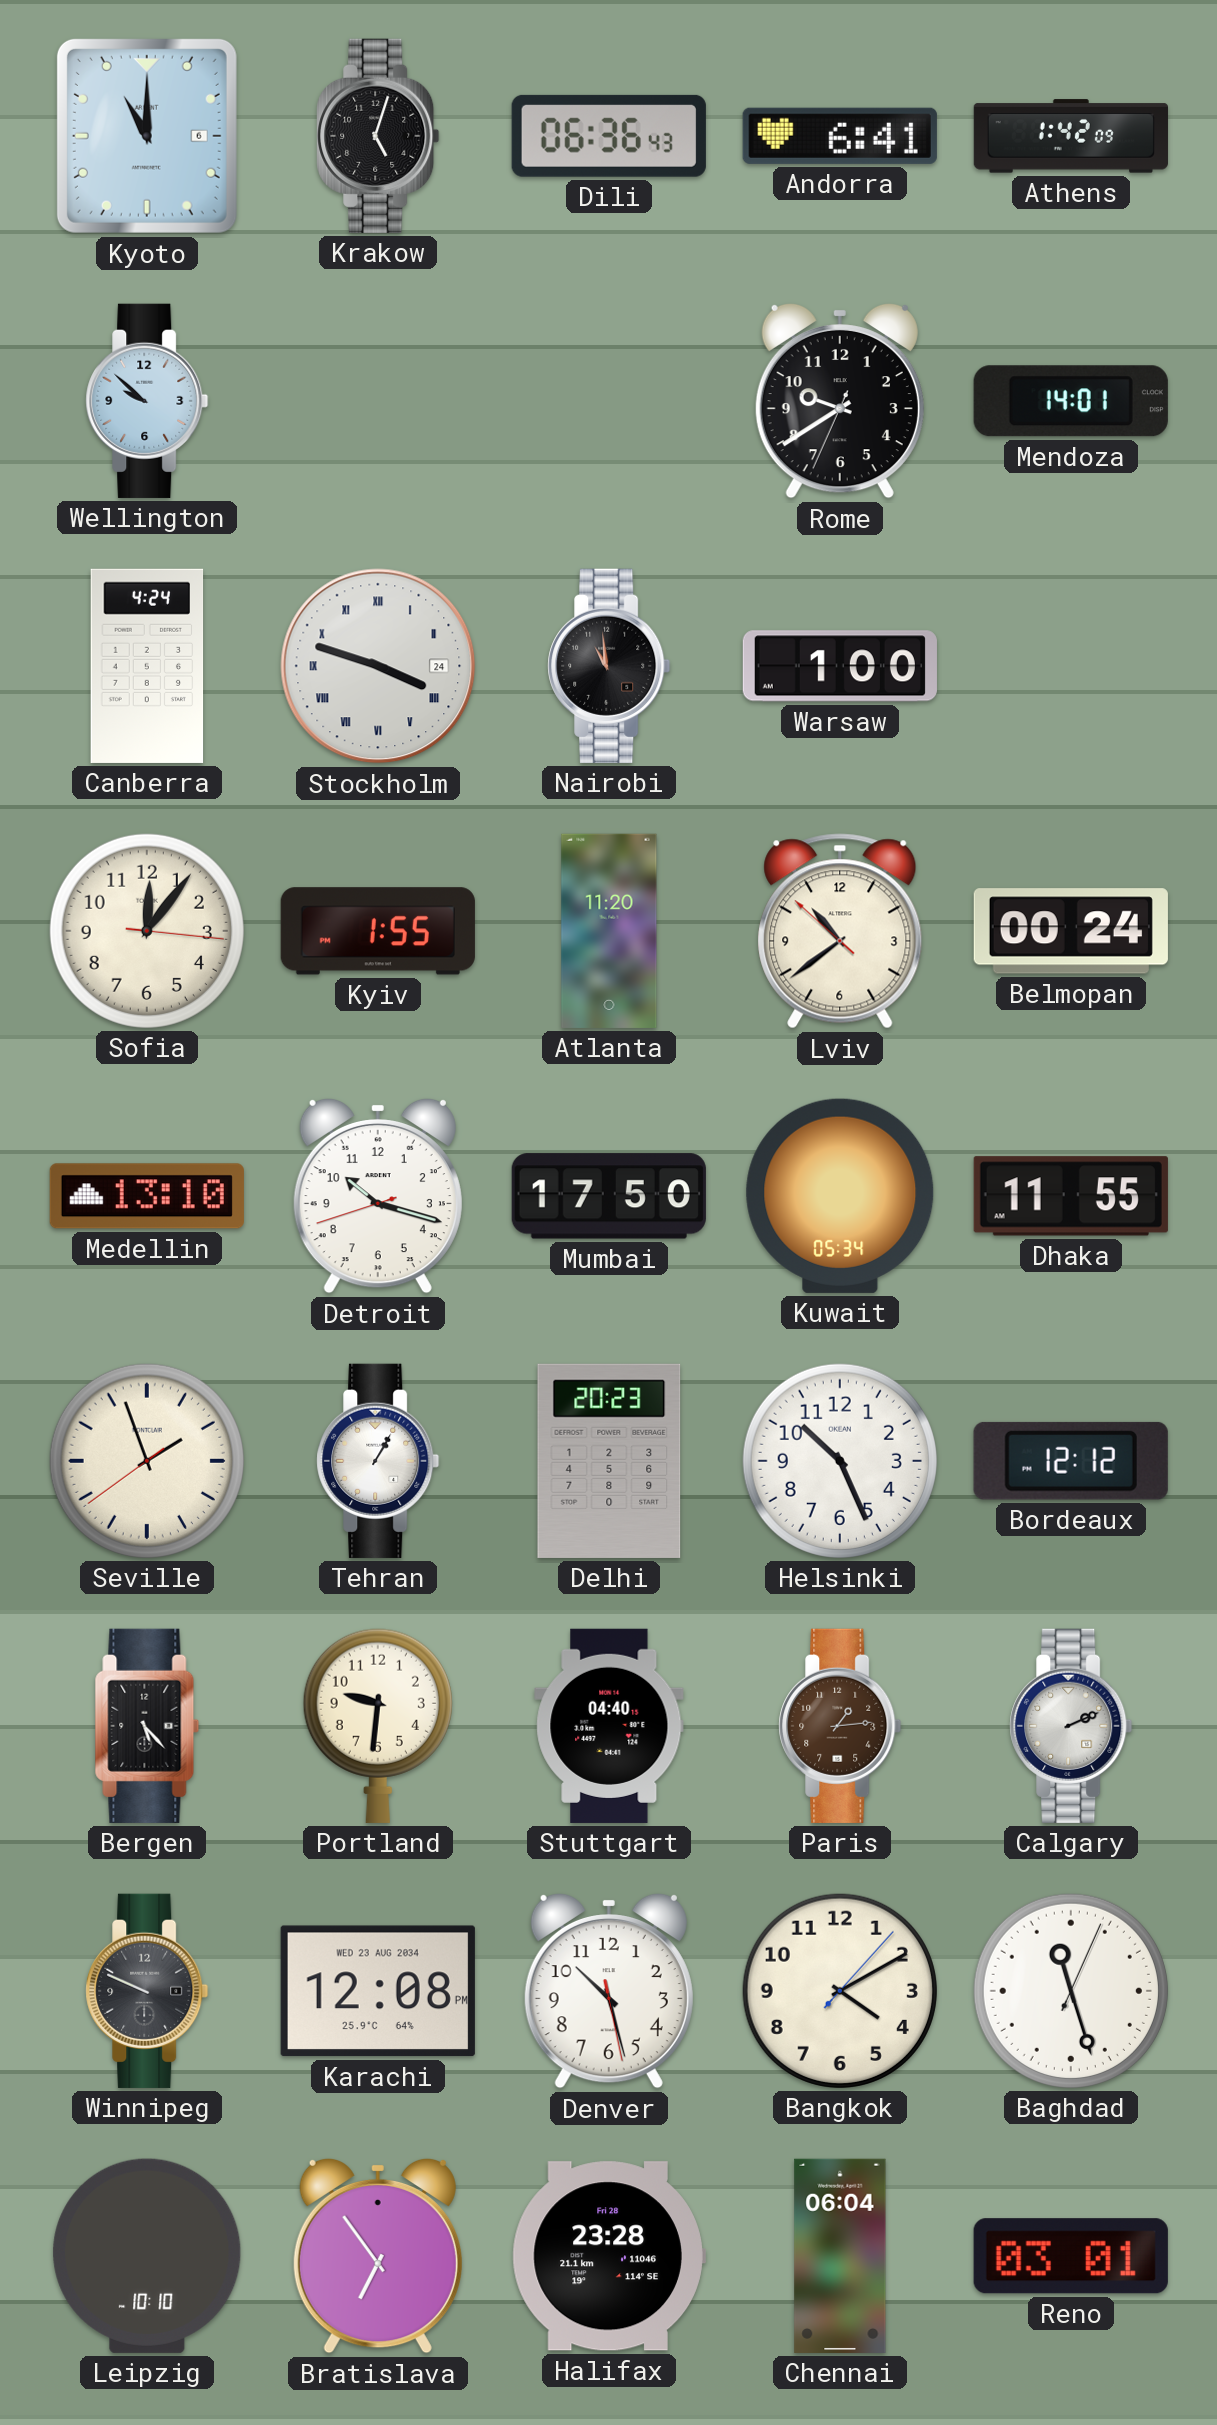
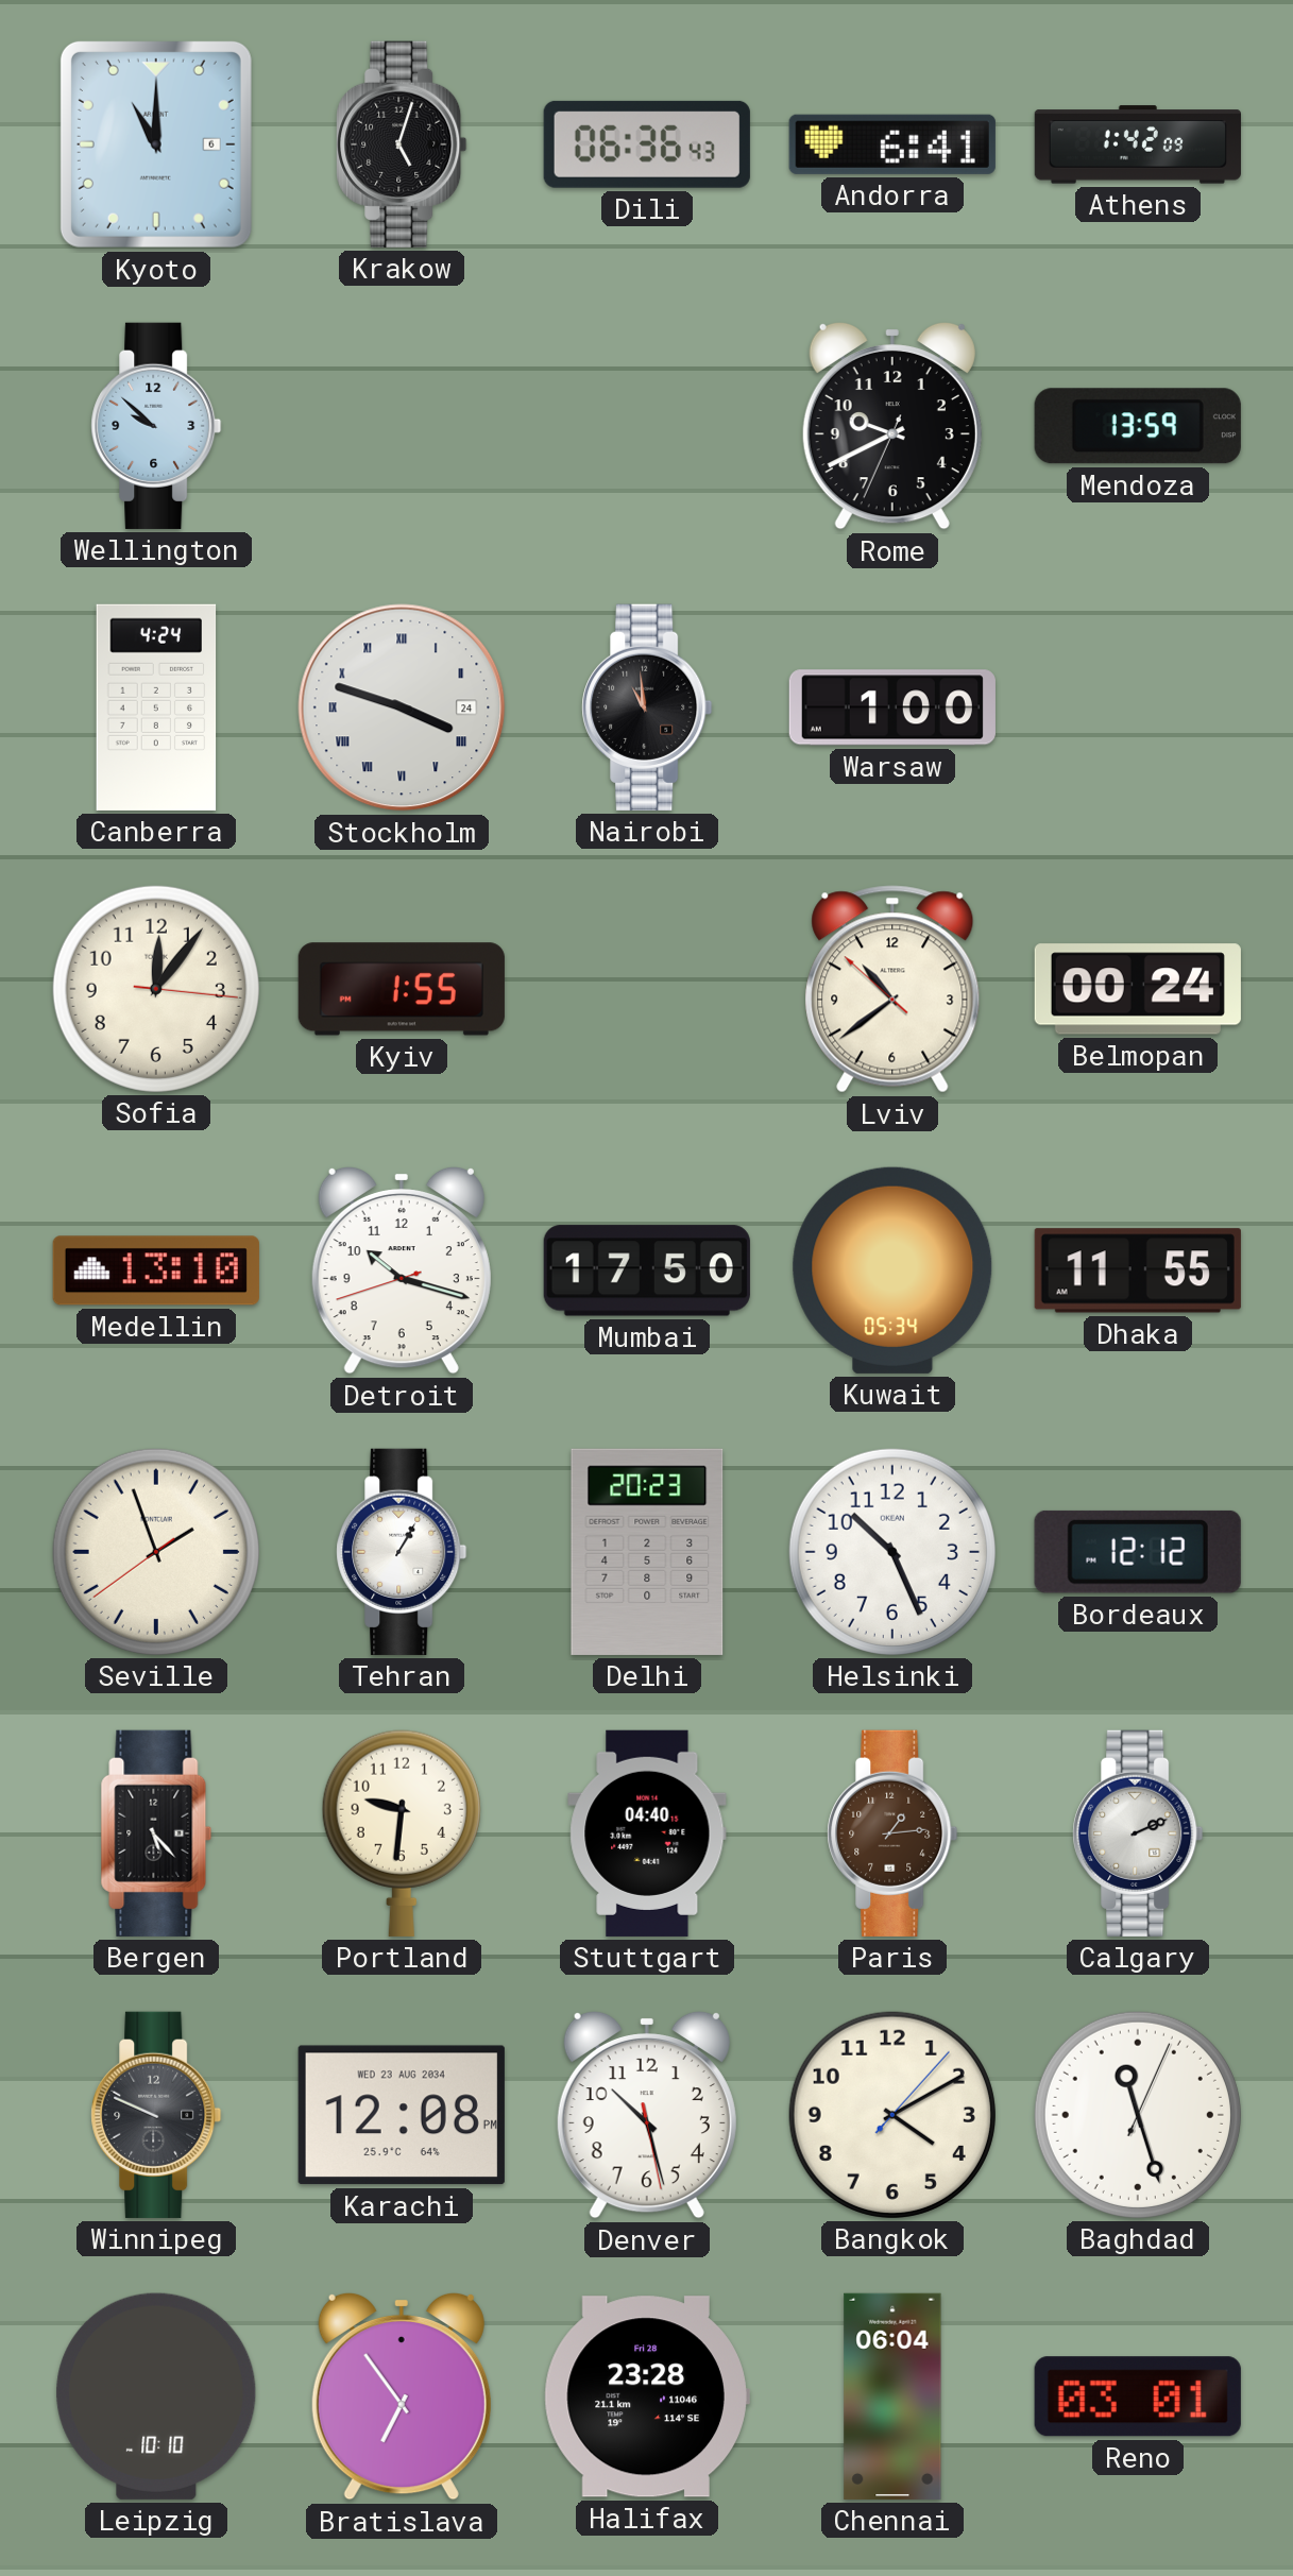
Rome: 9:39 -> 9:40 (892, 426)
Mendoza: 14:01 -> 13:59 (1138, 426)
Atlanta: 11:20 -> none (609, 931)
